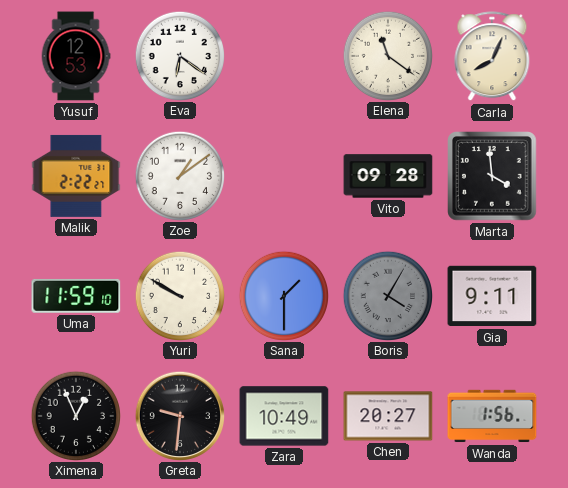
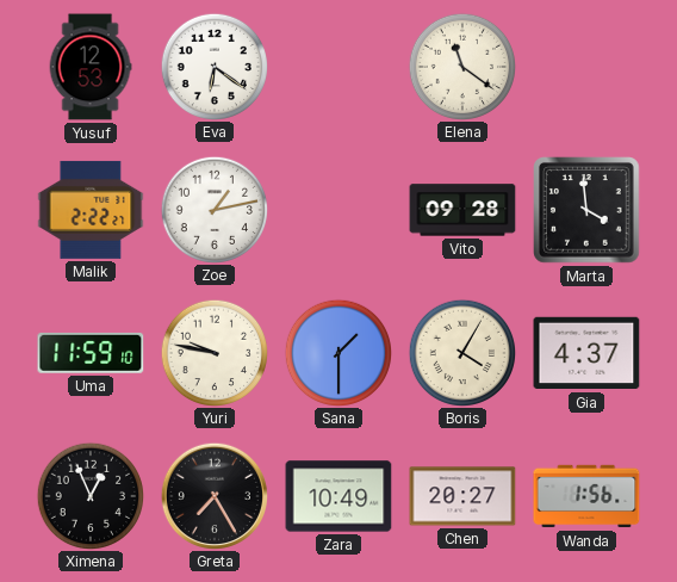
Carla: 8:04 -> none (492, 57)
Zoe: 1:09 -> 1:13 (213, 209)
Yuri: 9:50 -> 9:47 (213, 352)
Boris dial: grey -> cream (461, 352)
Gia: 9:11 -> 4:37 (586, 353)
Greta: 9:31 -> 7:25 (213, 495)
